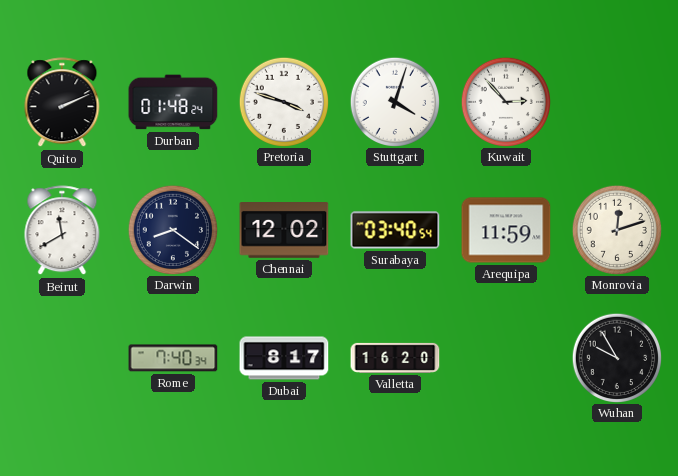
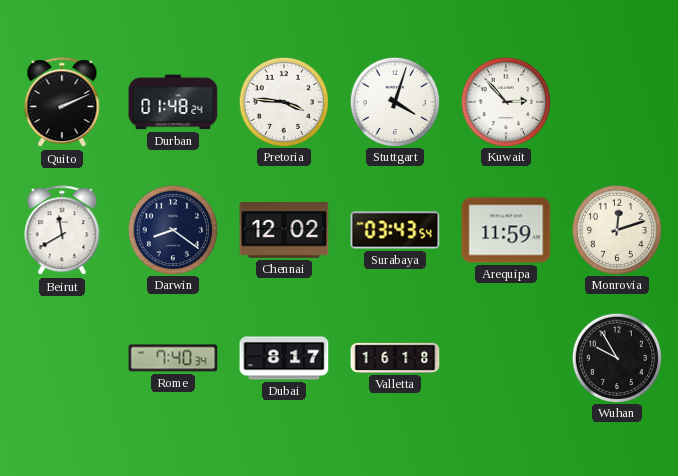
Pretoria: 3:48 -> 3:46 (283, 101)
Surabaya: 03:40 -> 03:43 (395, 230)
Valletta: 16:20 -> 16:18 (395, 358)
